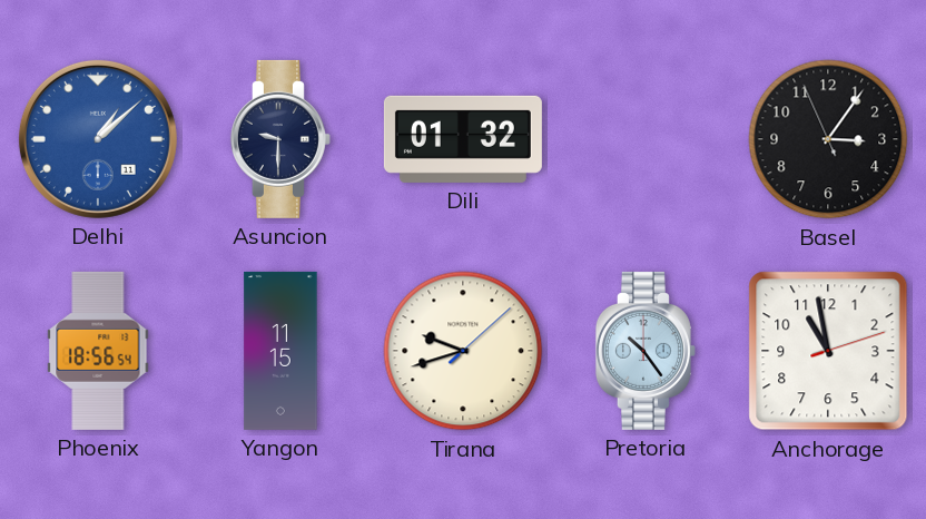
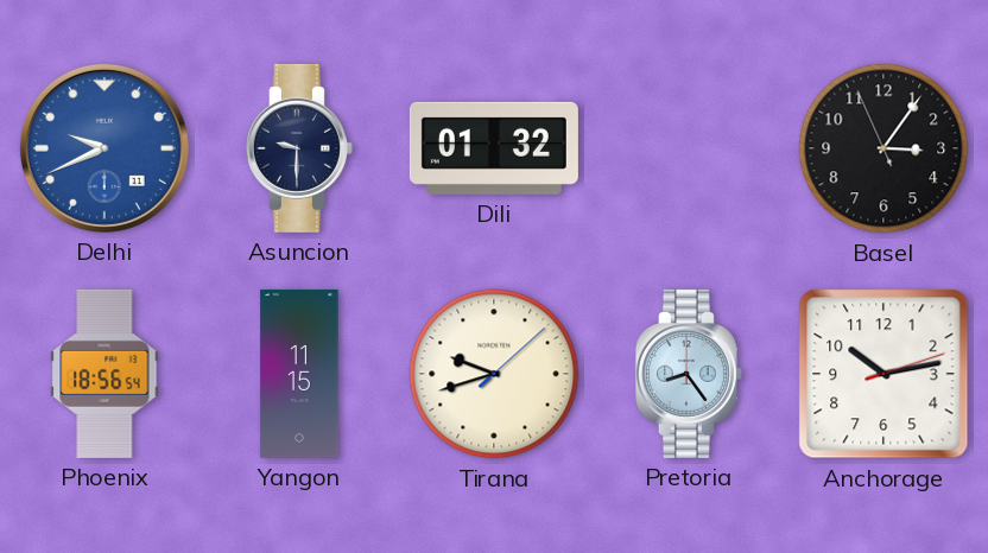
Delhi: 1:08 -> 9:41 (104, 148)
Pretoria: 10:24 -> 8:24 (689, 374)
Anchorage: 10:58 -> 10:13 (883, 374)
